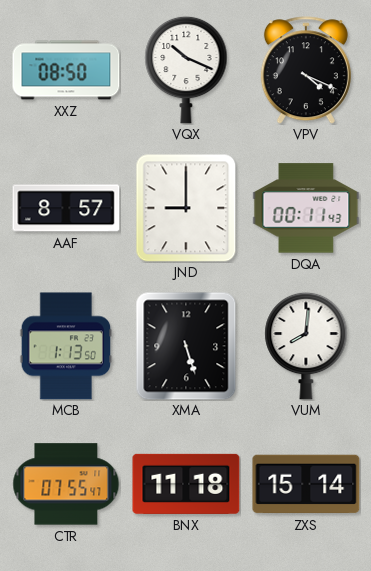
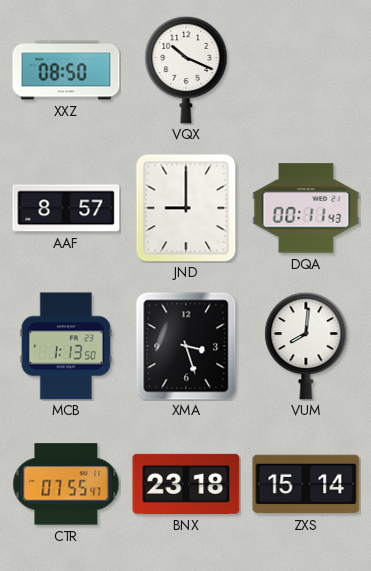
VPV: 4:19 -> none (306, 70)
XMA: 5:27 -> 3:27 (186, 346)
BNX: 11:18 -> 23:18 (186, 484)
